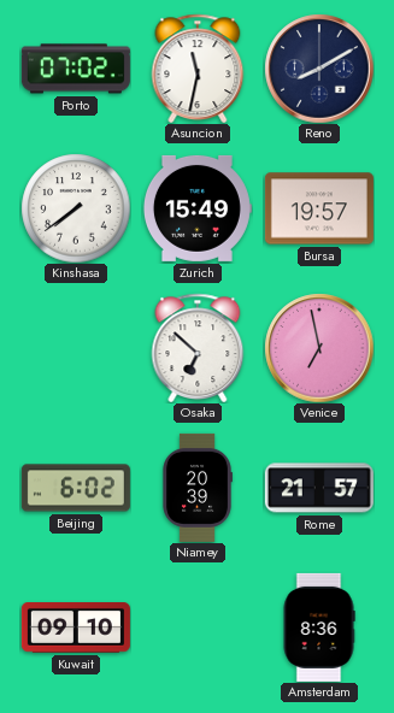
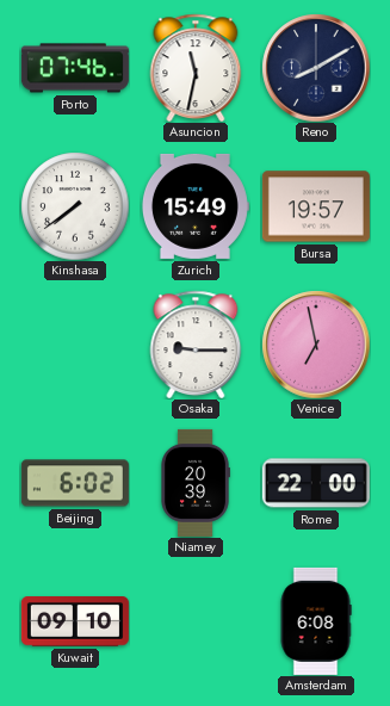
Porto: 07:02 -> 07:46 (75, 68)
Osaka: 6:52 -> 9:15 (196, 343)
Rome: 21:57 -> 22:00 (316, 483)
Amsterdam: 8:36 -> 6:08 (316, 621)
